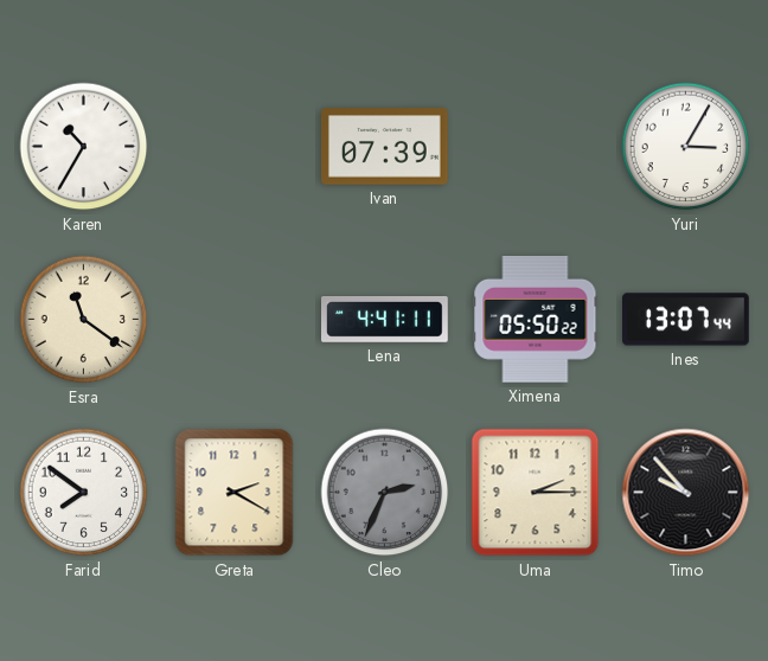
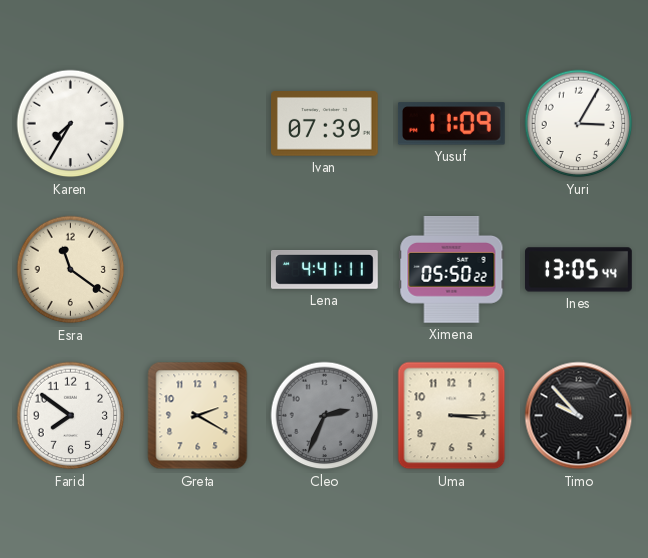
Karen: 10:35 -> 7:35 (71, 124)
Yusuf: none -> 11:09 (451, 124)
Ines: 13:07 -> 13:05 (579, 270)
Uma: 2:15 -> 3:15 (452, 416)
